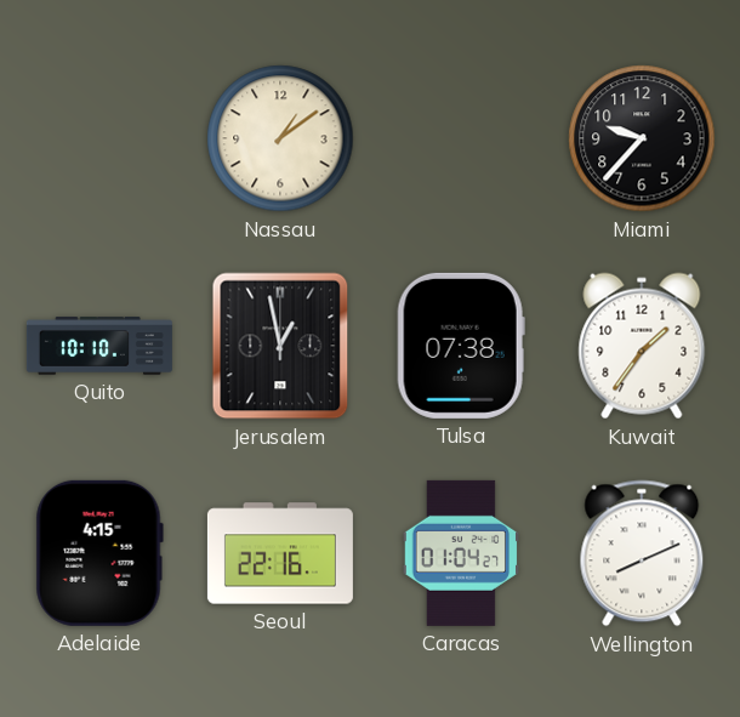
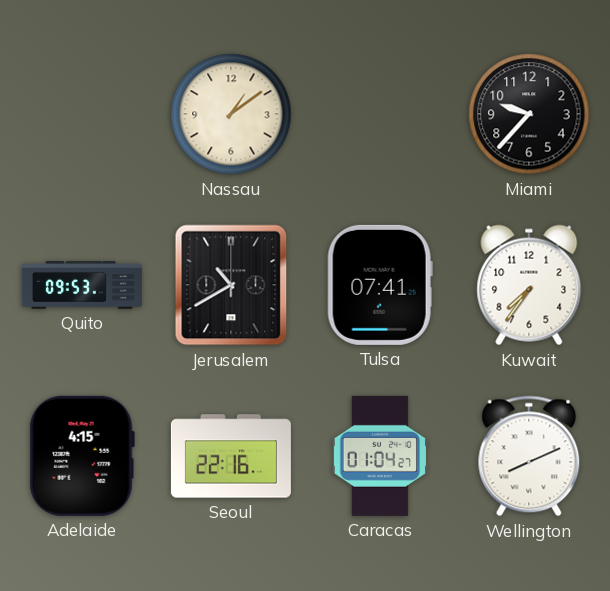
Quito: 10:10 -> 09:53 (82, 285)
Jerusalem: 12:58 -> 10:40 (231, 285)
Tulsa: 07:38 -> 07:41 (380, 285)
Kuwait: 1:36 -> 7:36 (529, 285)
